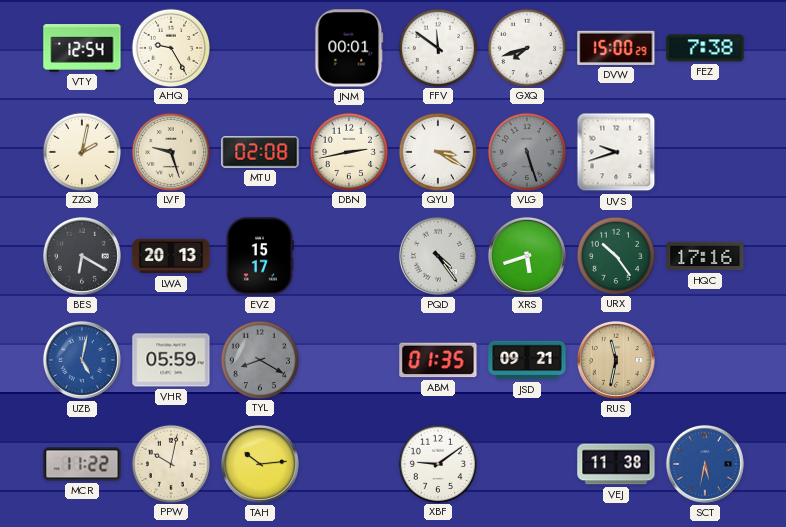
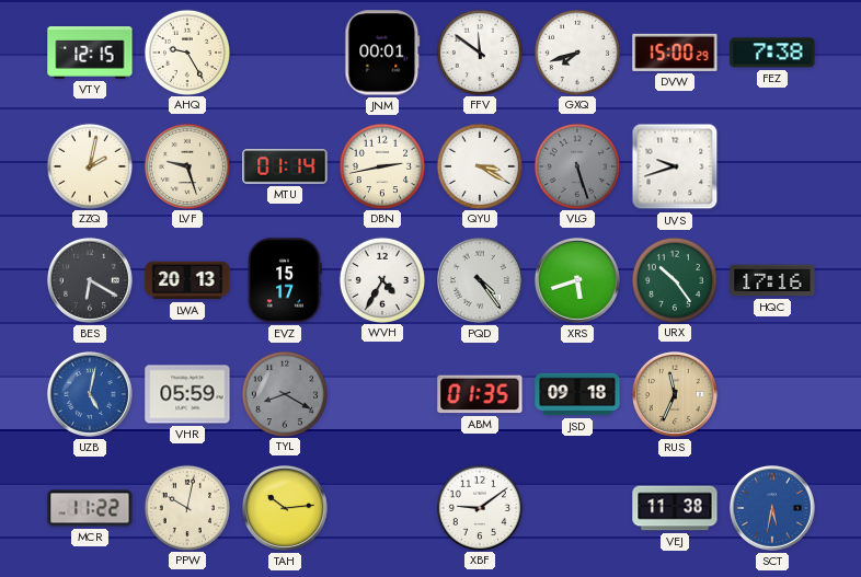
VTY: 12:54 -> 12:15 (90, 54)
MTU: 02:08 -> 01:14 (285, 166)
WVH: none -> 4:35 (381, 279)
JSD: 09:21 -> 09:18 (577, 394)
RUS: 11:32 -> 11:34 (675, 394)
